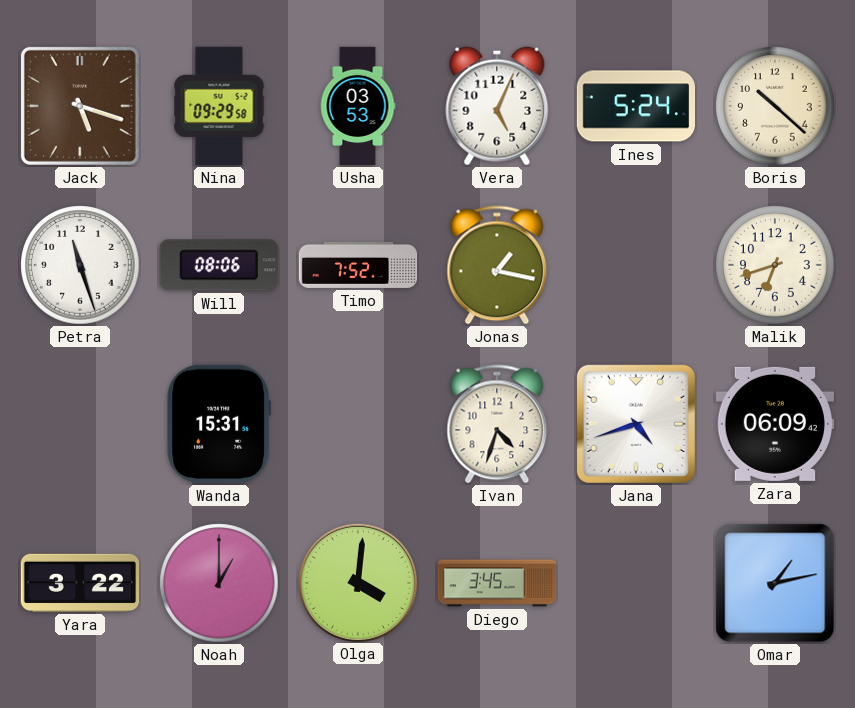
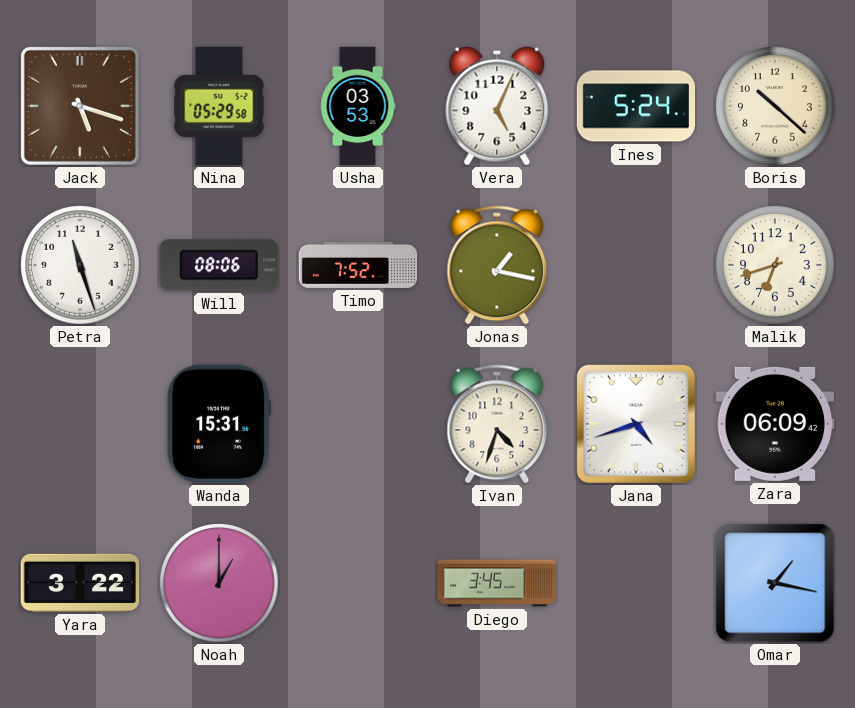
Nina: 09:29 -> 05:29 (219, 106)
Olga: 4:01 -> none (357, 582)
Omar: 1:13 -> 1:17 (775, 583)
